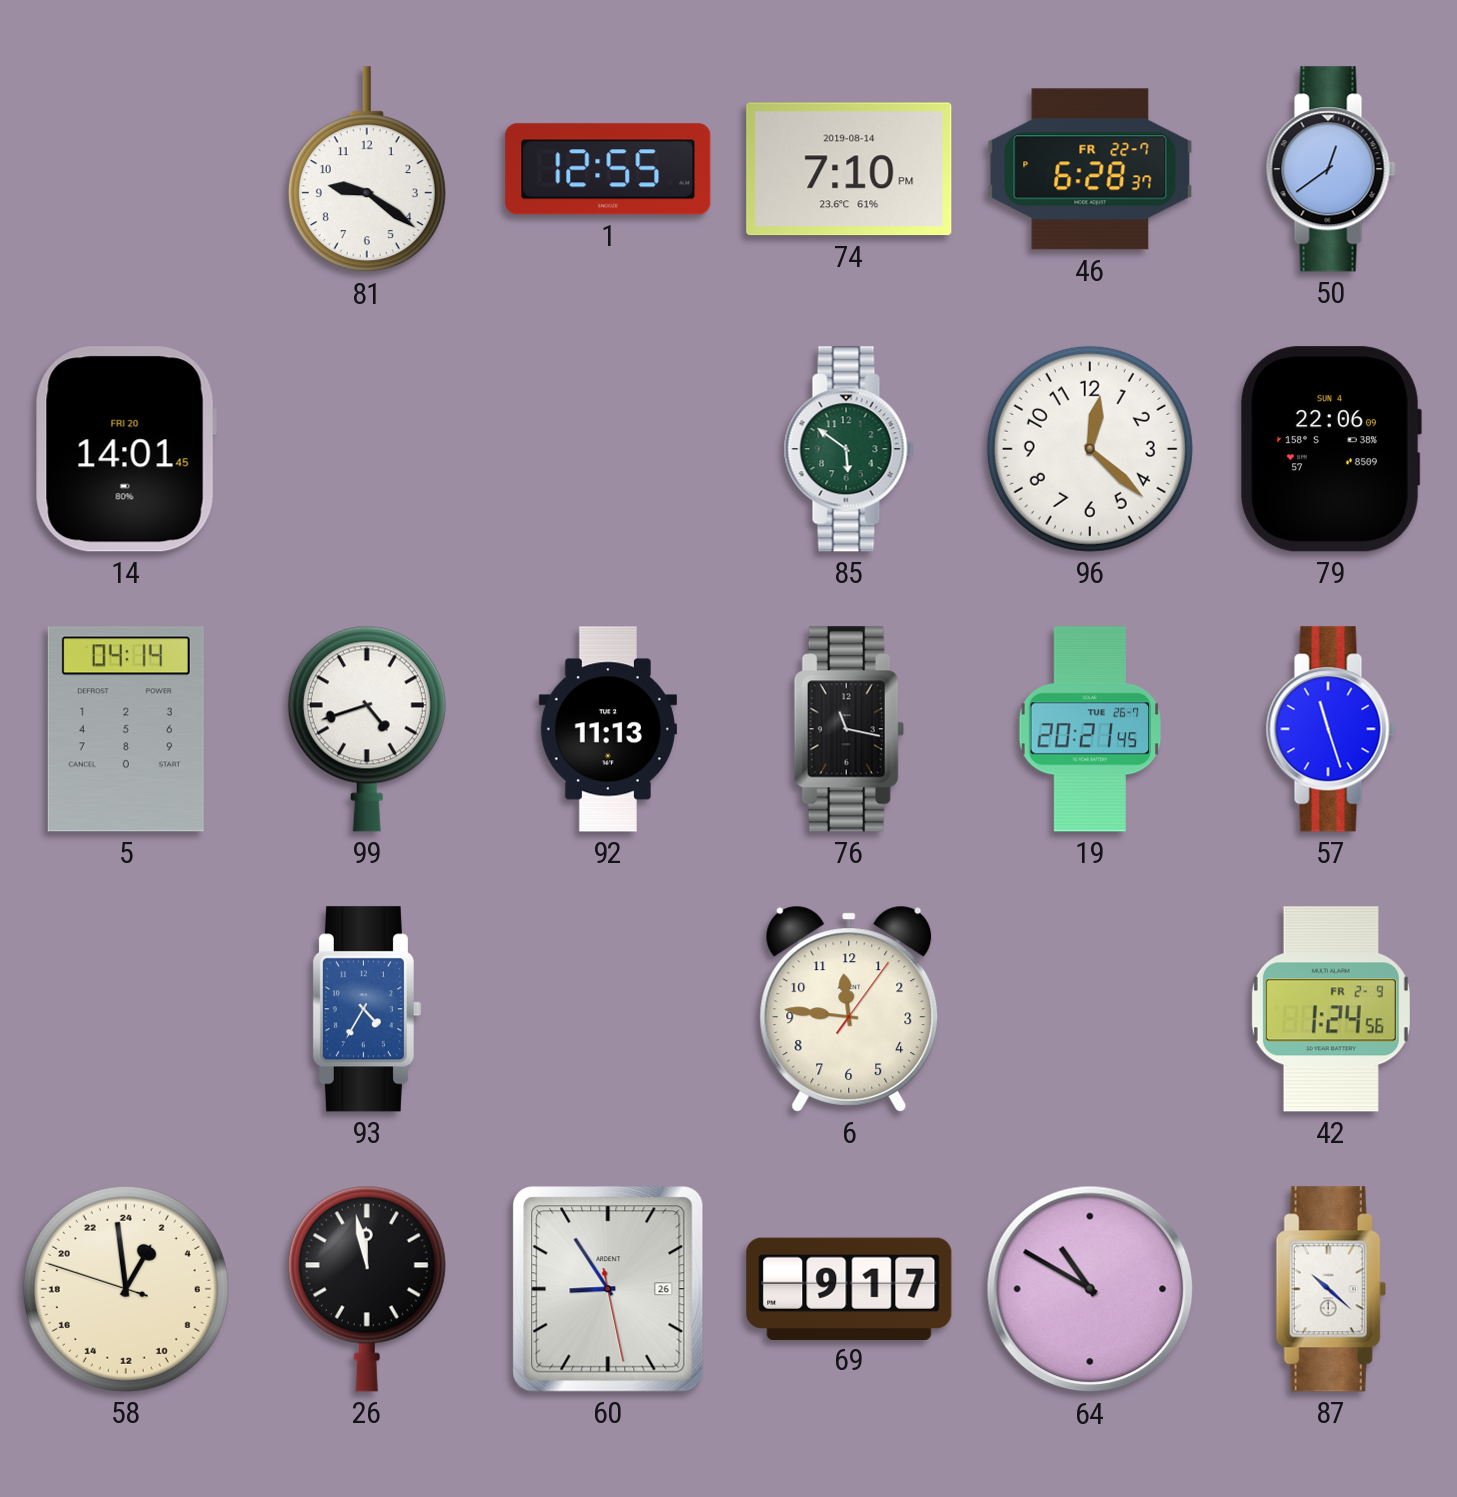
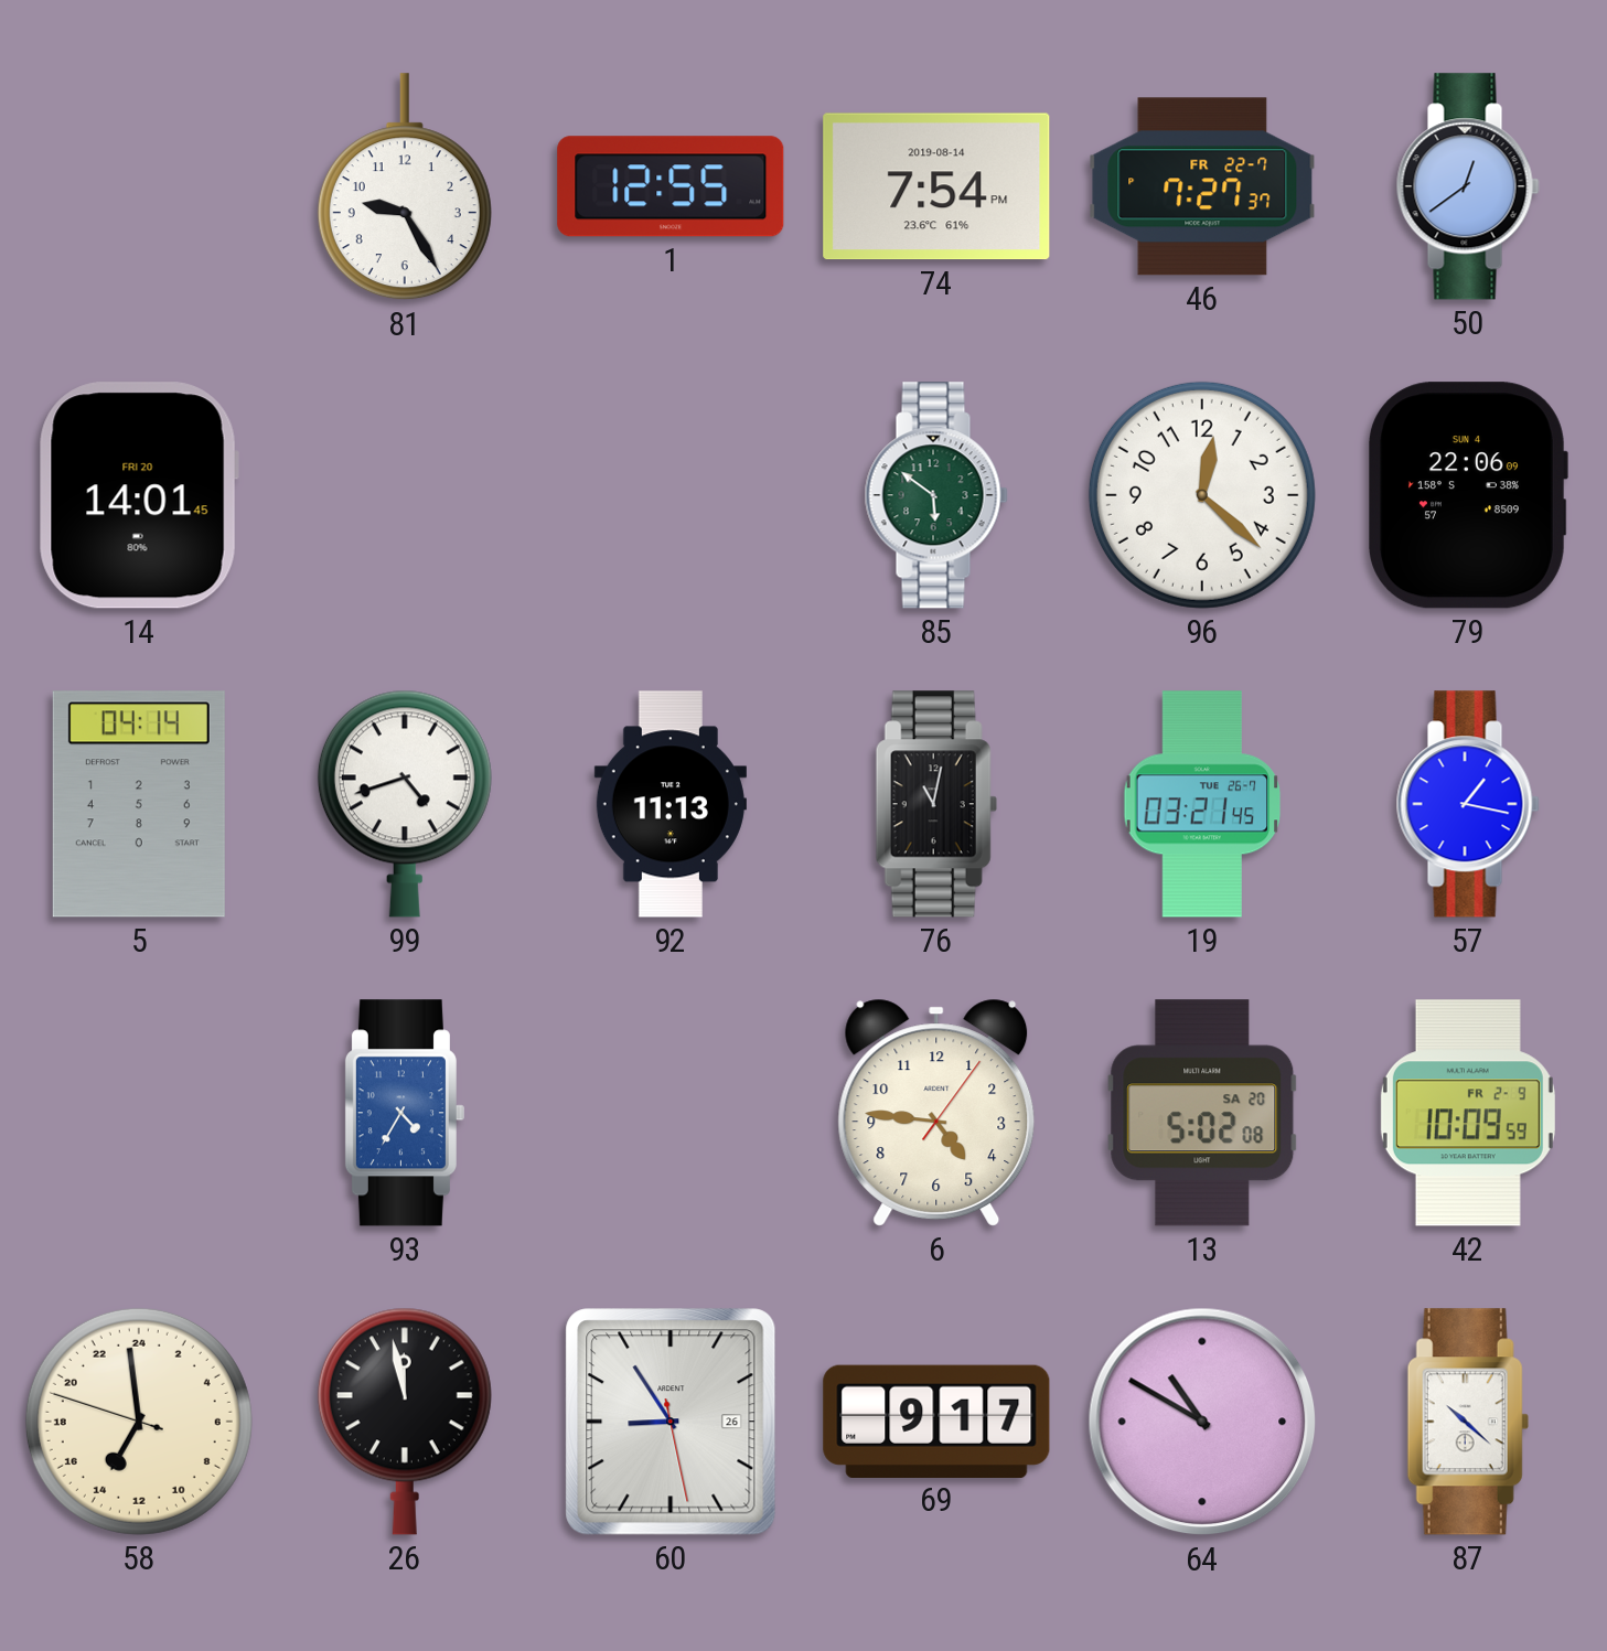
81: 9:21 -> 9:25 (405, 187)
74: 7:10 -> 7:54 (936, 186)
46: 6:28 -> 7:27 (1202, 186)
76: 11:17 -> 11:02 (936, 804)
19: 20:21 -> 03:21 (1202, 804)
57: 11:27 -> 1:17 (1468, 804)
6: 11:46 -> 4:46 (936, 1113)
13: none -> 5:02 (1202, 1113)
42: 1:24 -> 10:09 (1468, 1113)
58: 1:58 -> 13:58 (139, 1422)
